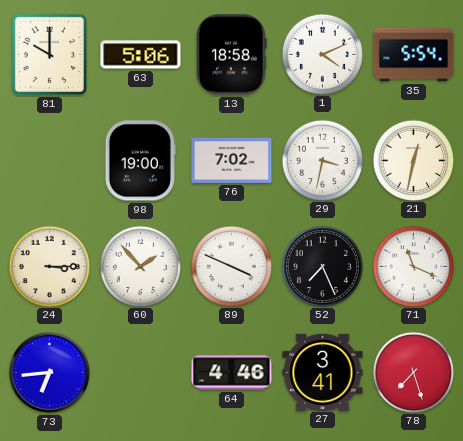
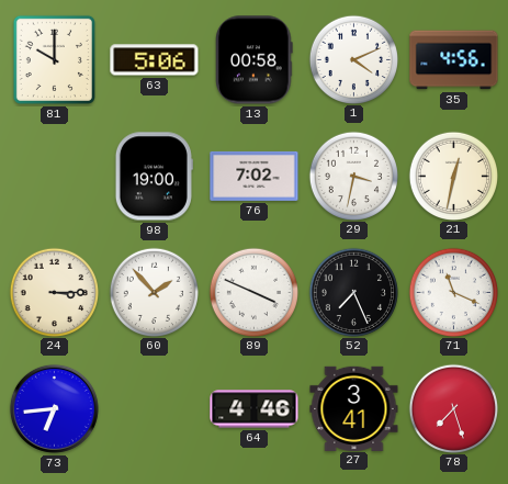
13: 18:58 -> 00:58 (255, 60)
35: 5:54 -> 4:56 (454, 60)
